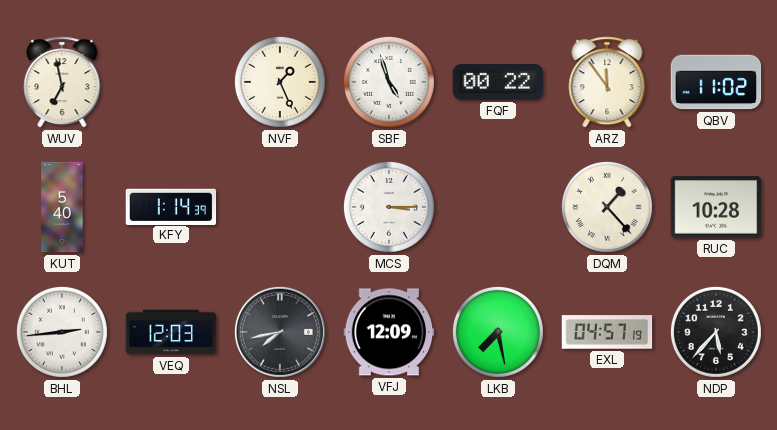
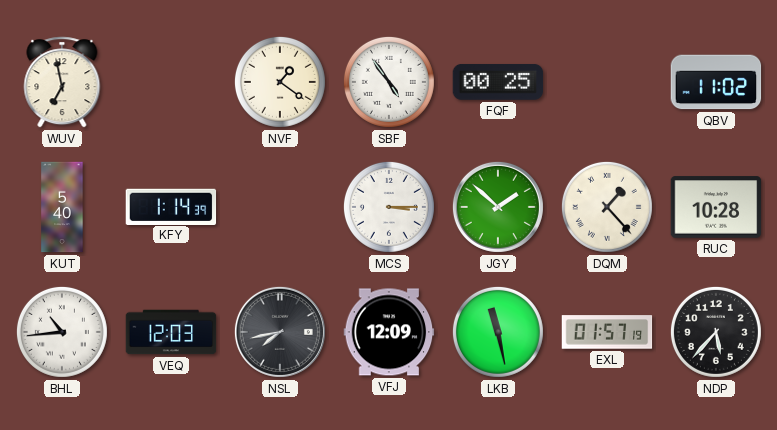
NVF: 1:26 -> 1:21 (280, 82)
SBF: 4:57 -> 4:54 (389, 82)
FQF: 00:22 -> 00:25 (498, 82)
ARZ: 11:54 -> none (607, 82)
JGY: none -> 1:52 (498, 207)
BHL: 2:44 -> 10:44 (62, 332)
LKB: 7:28 -> 11:28 (498, 332)
EXL: 04:57 -> 01:57 (607, 332)
